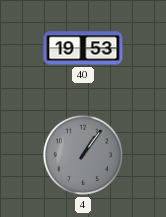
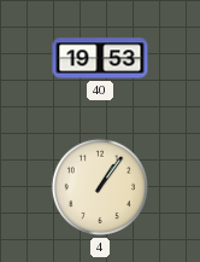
4 dial: grey -> cream (100, 187)
